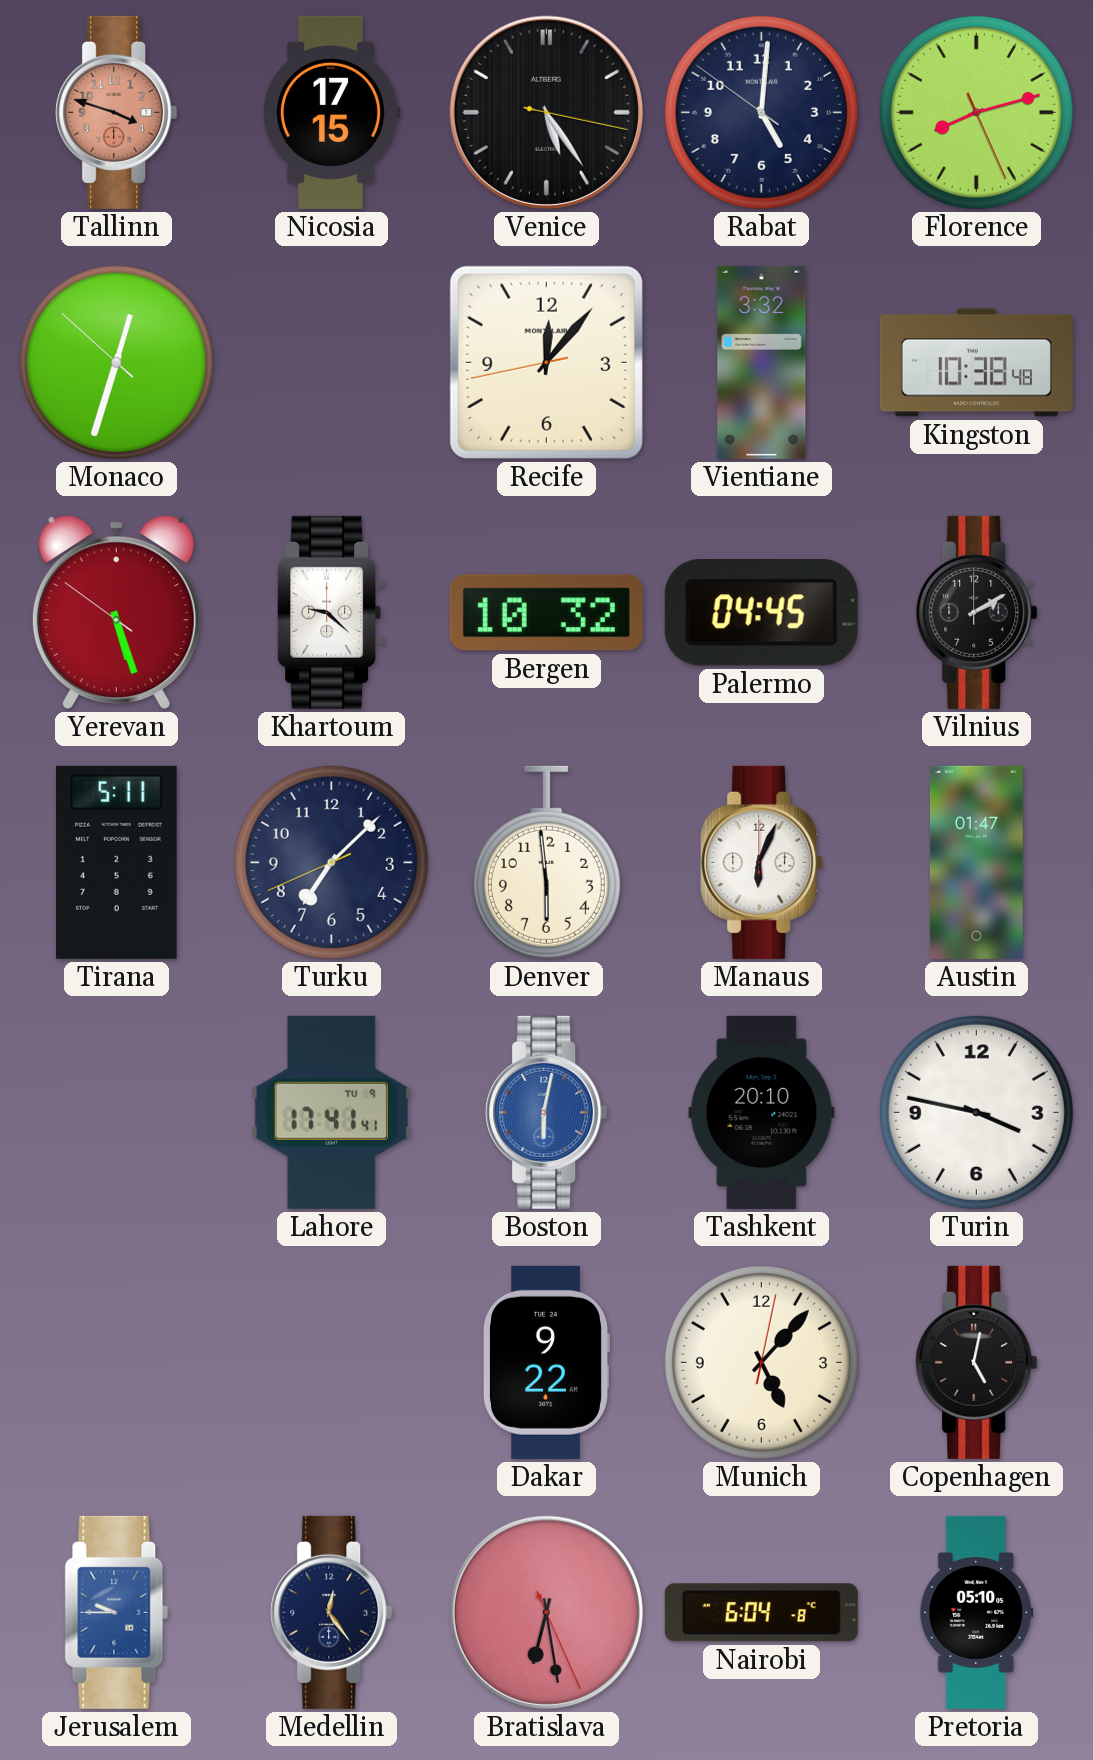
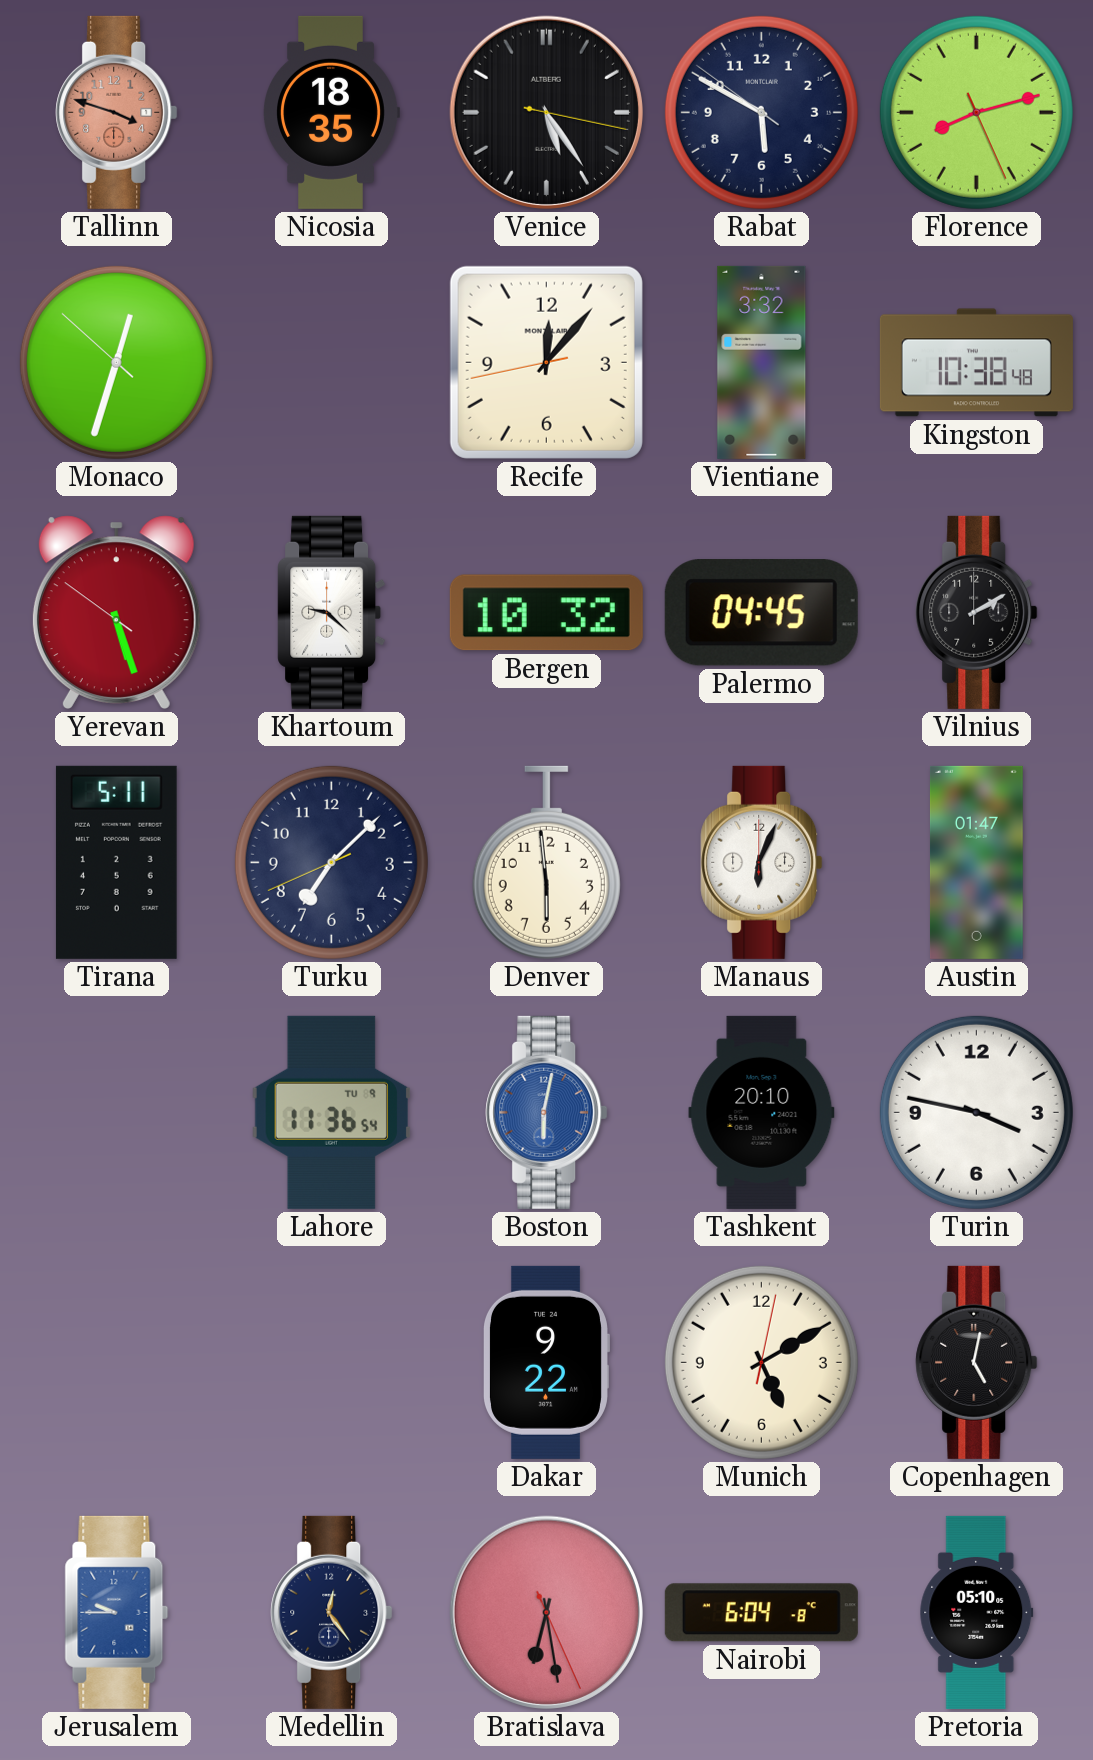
Nicosia: 17:15 -> 18:35 (332, 112)
Rabat: 5:00 -> 5:49 (761, 112)
Lahore: 17:41 -> 11:36 (331, 1112)
Munich: 5:07 -> 5:10 (761, 1362)
